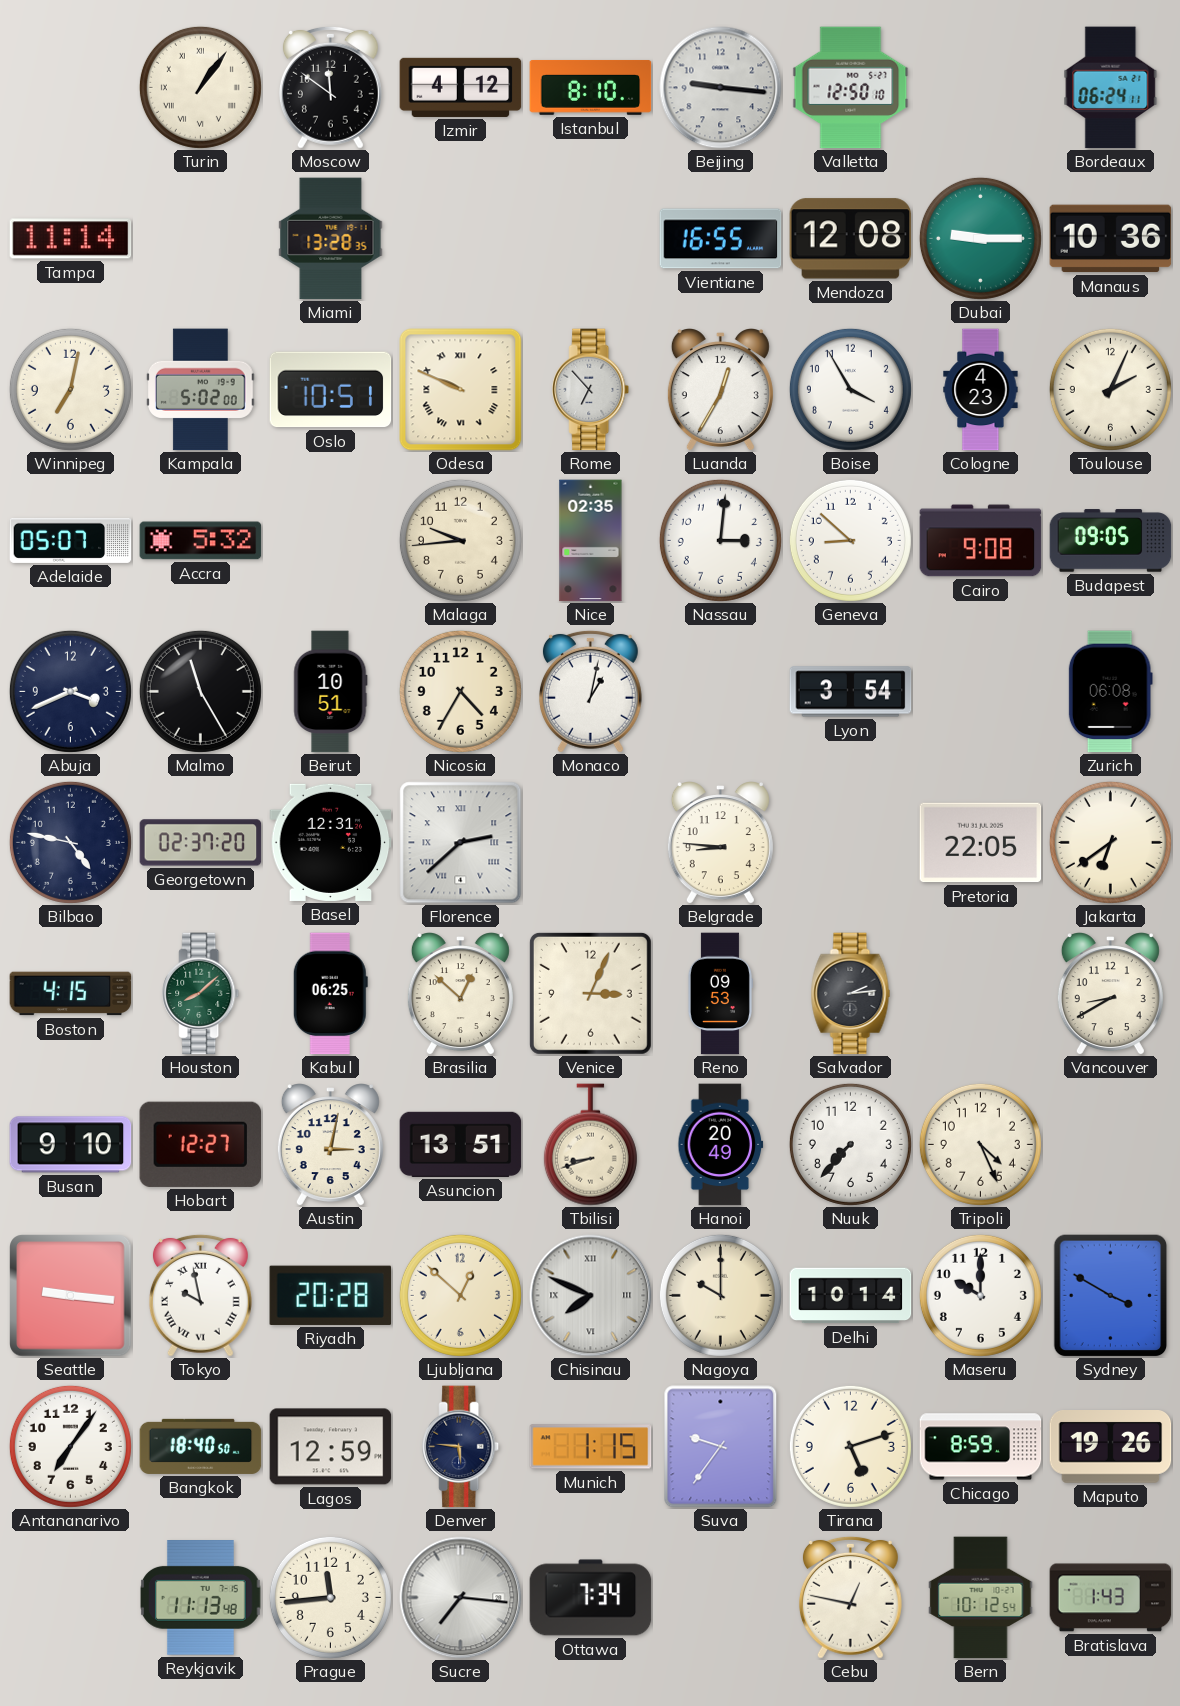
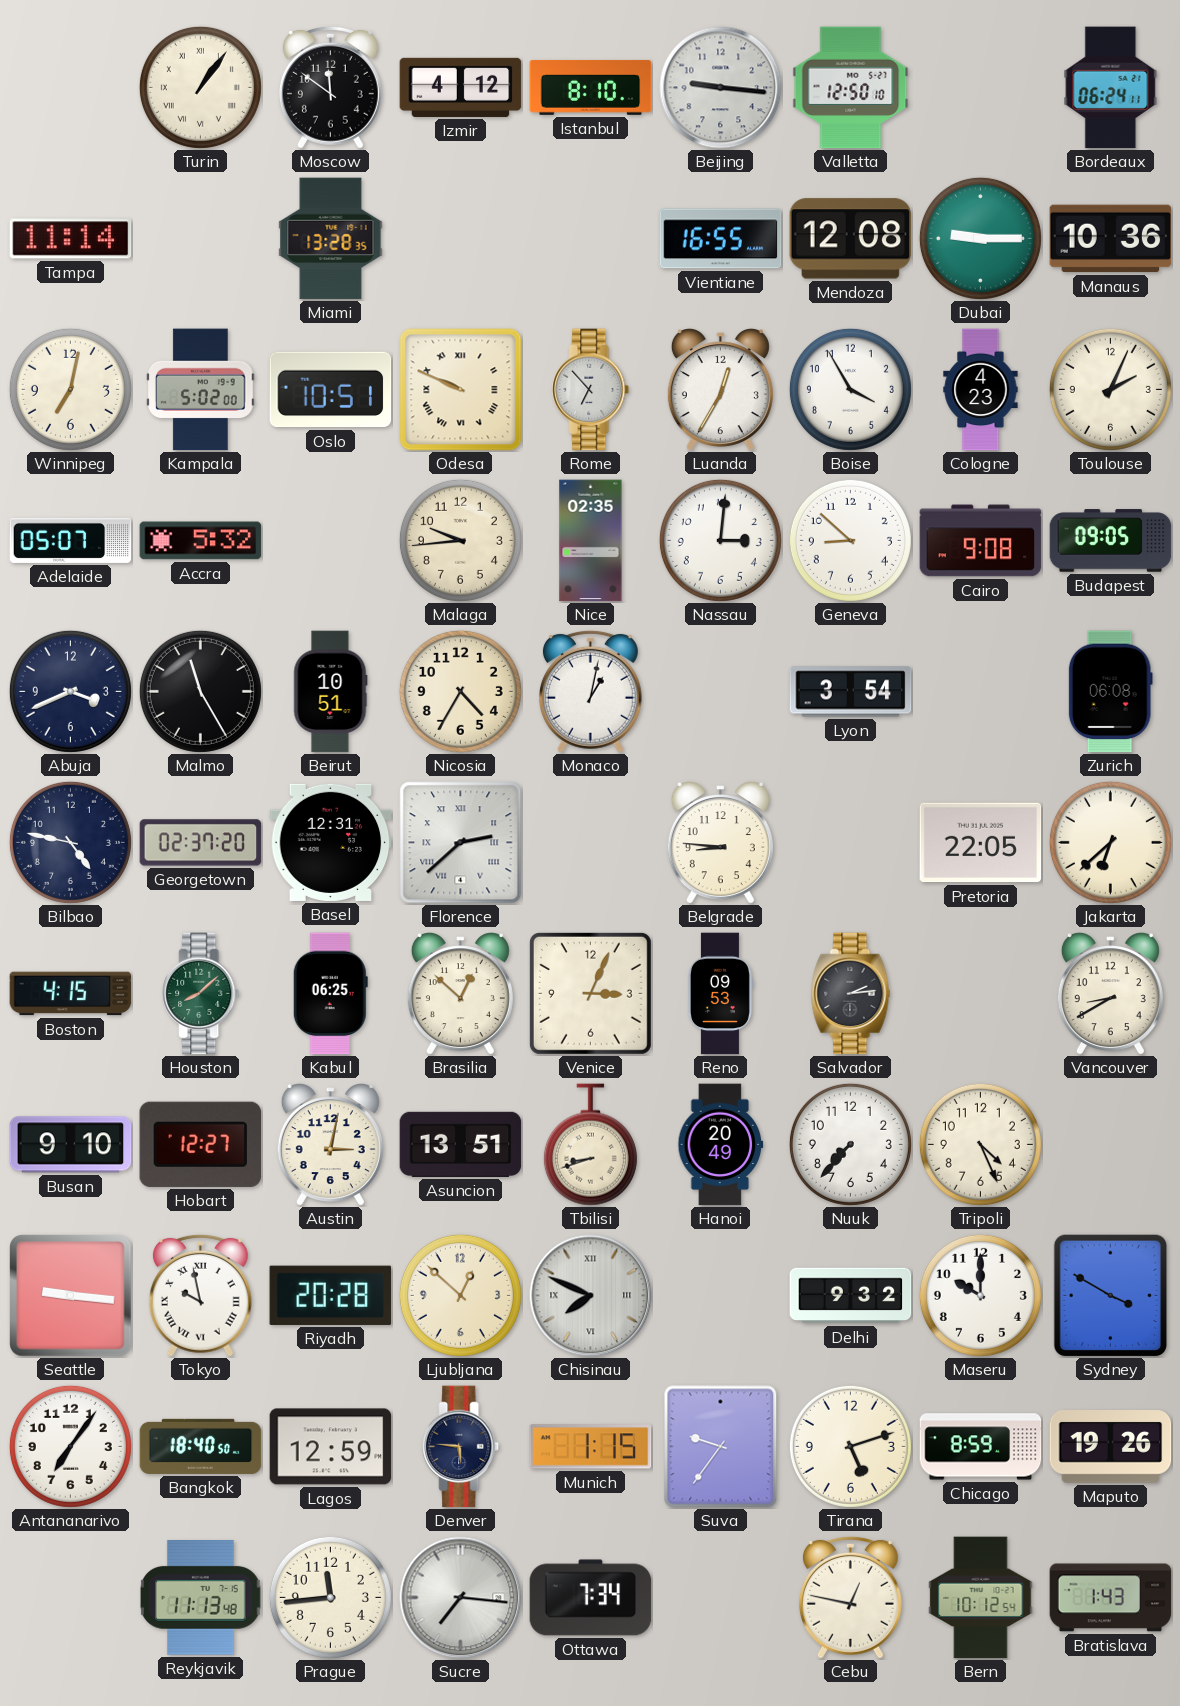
Jakarta: 6:39 -> 6:38 (1110, 842)
Nagoya: 10:00 -> none (720, 1295)
Delhi: 10:14 -> 9:32 (851, 1296)
